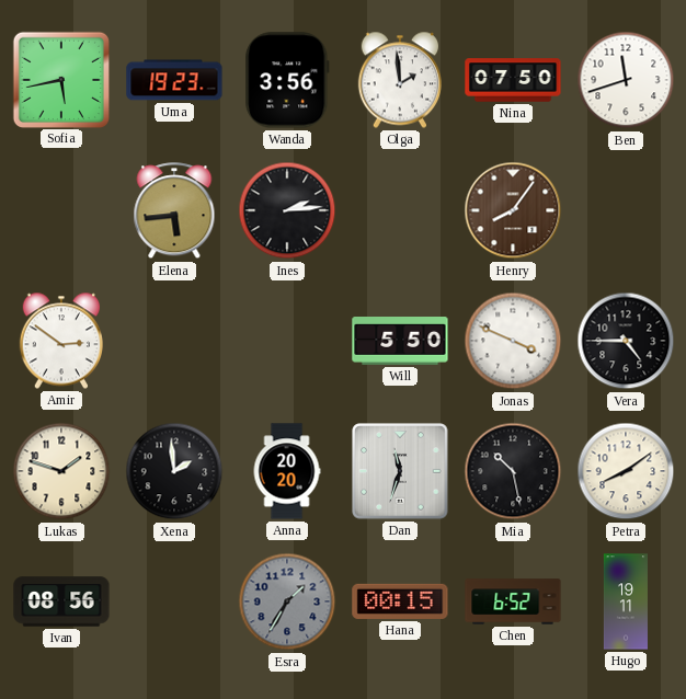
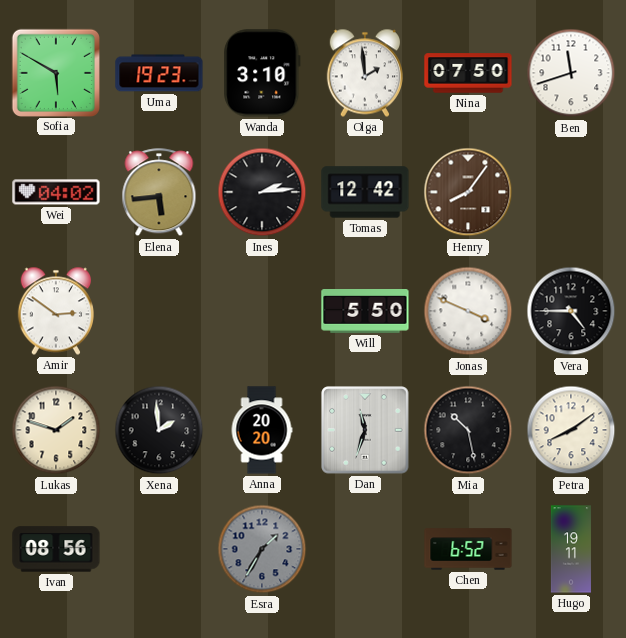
Sofia: 5:43 -> 5:50 (55, 72)
Wanda: 3:56 -> 3:10 (262, 73)
Wei: none -> 04:02 (56, 192)
Tomas: none -> 12:42 (365, 192)
Hana: 00:15 -> none (400, 601)
